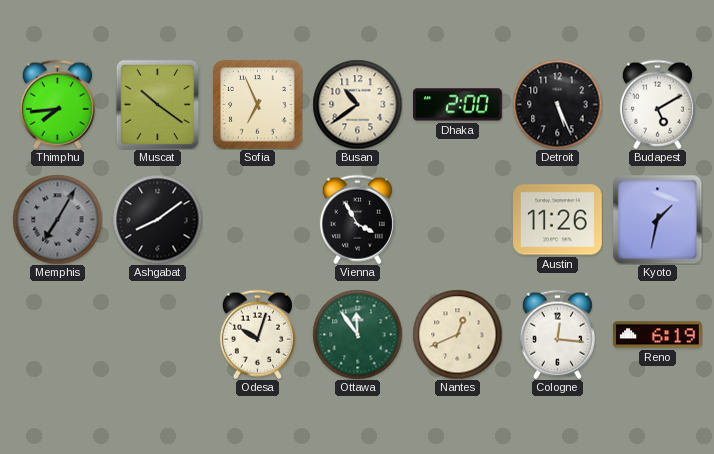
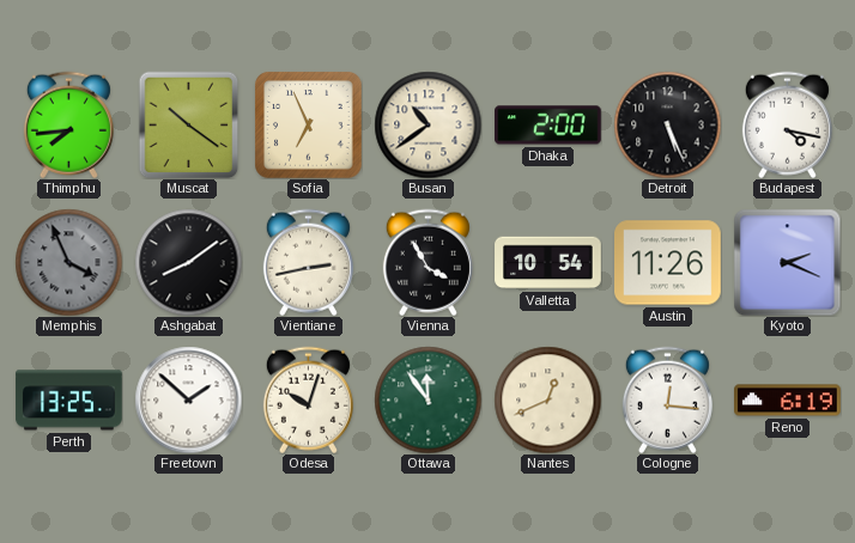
Budapest: 5:10 -> 4:17 (787, 124)
Memphis: 7:05 -> 3:56 (68, 262)
Vientiane: none -> 2:43 (308, 262)
Valletta: none -> 10:54 (548, 263)
Kyoto: 1:32 -> 2:19 (787, 262)
Perth: none -> 13:25 (69, 401)
Freetown: none -> 1:52 (188, 399)
